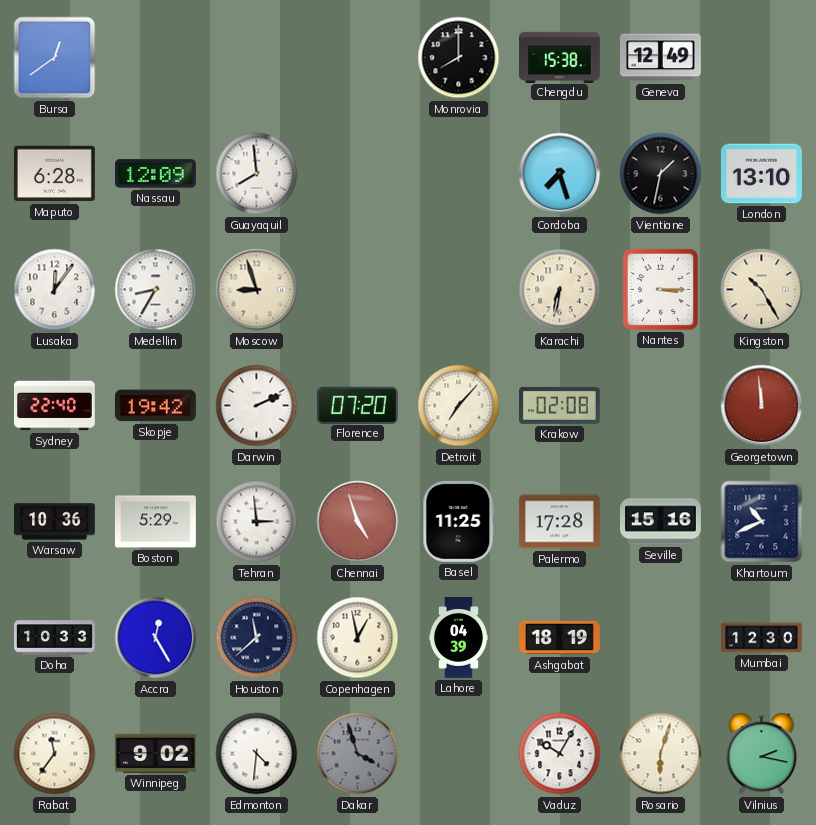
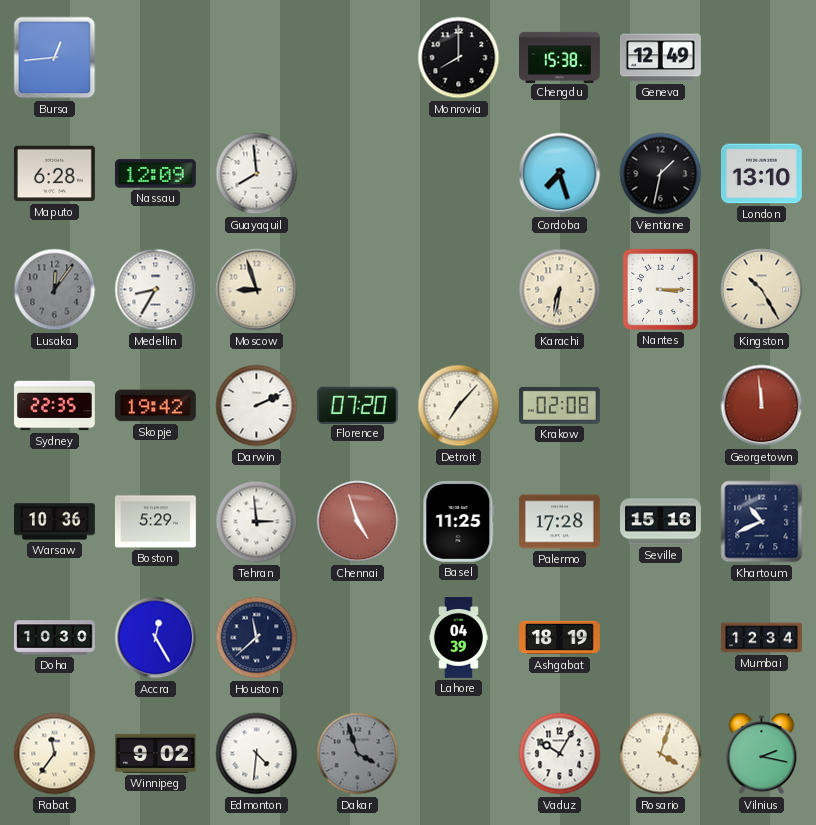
Bursa: 12:39 -> 12:44 (55, 58)
Lusaka dial: white -> grey (55, 290)
Sydney: 22:40 -> 22:35 (55, 406)
Doha: 10:33 -> 10:30 (55, 638)
Copenhagen: 12:58 -> none (358, 638)
Mumbai: 12:30 -> 12:34 (762, 638)
Rosario: 6:03 -> 4:03 (661, 754)
